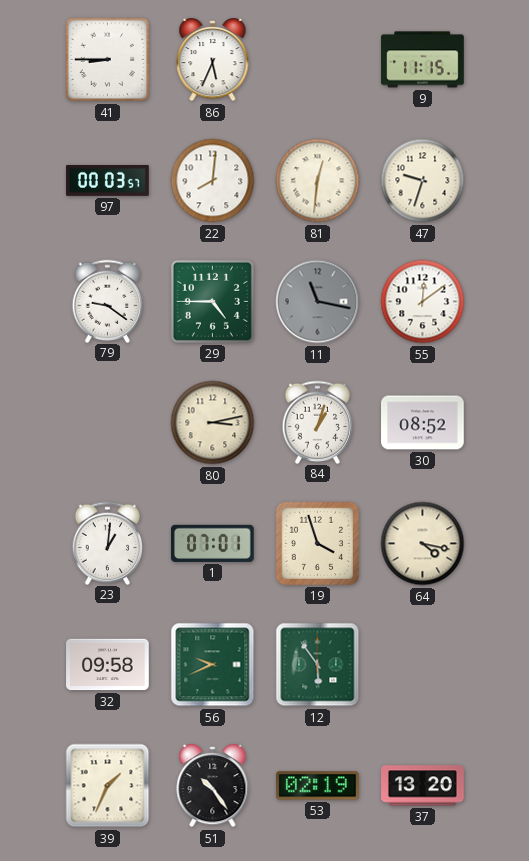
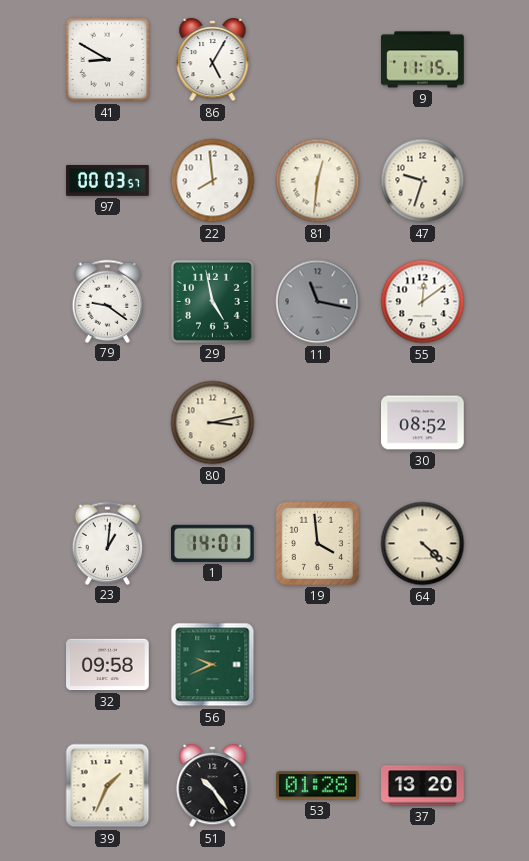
41: 8:45 -> 8:50 (108, 60)
86: 5:34 -> 5:05 (213, 60)
22: 8:01 -> 7:59 (213, 181)
29: 4:45 -> 4:58 (212, 301)
84: 1:03 -> none (318, 422)
1: 07:01 -> 14:01 (213, 543)
19: 3:57 -> 3:59 (317, 543)
64: 4:17 -> 4:22 (423, 544)
12: 5:54 -> none (318, 665)
53: 02:19 -> 01:28 (318, 786)
